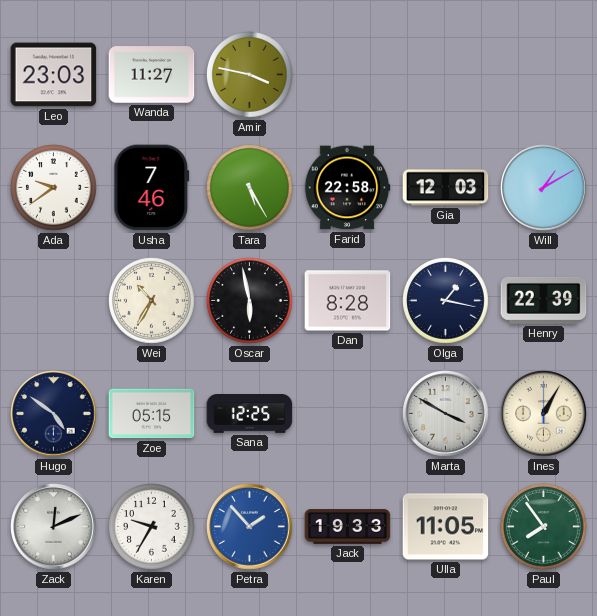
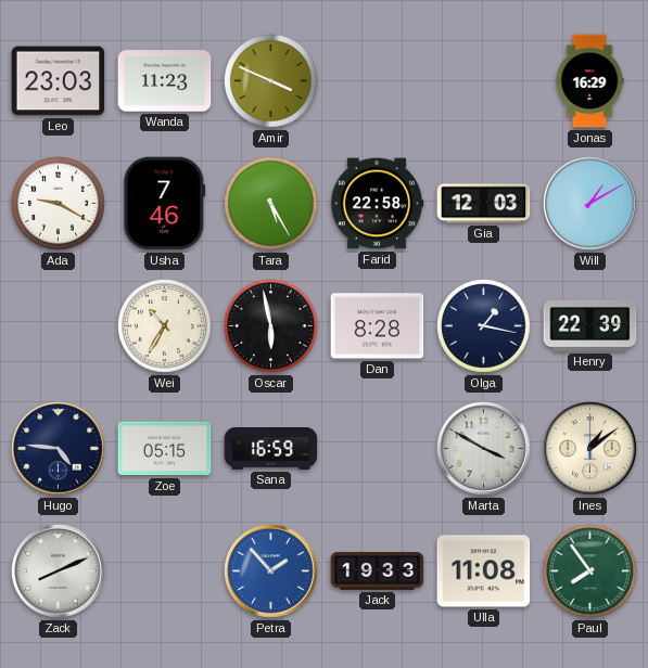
Wanda: 11:27 -> 11:23 (165, 81)
Amir: 3:47 -> 3:49 (271, 81)
Jonas: none -> 16:29 (589, 81)
Ada: 9:39 -> 9:20 (59, 204)
Hugo: 4:51 -> 4:46 (59, 449)
Sana: 12:25 -> 16:59 (271, 449)
Ines: 1:05 -> 1:09 (590, 449)
Zack: 12:11 -> 8:11 (59, 571)
Karen: 9:35 -> none (152, 527)
Ulla: 11:05 -> 11:08 (484, 571)
